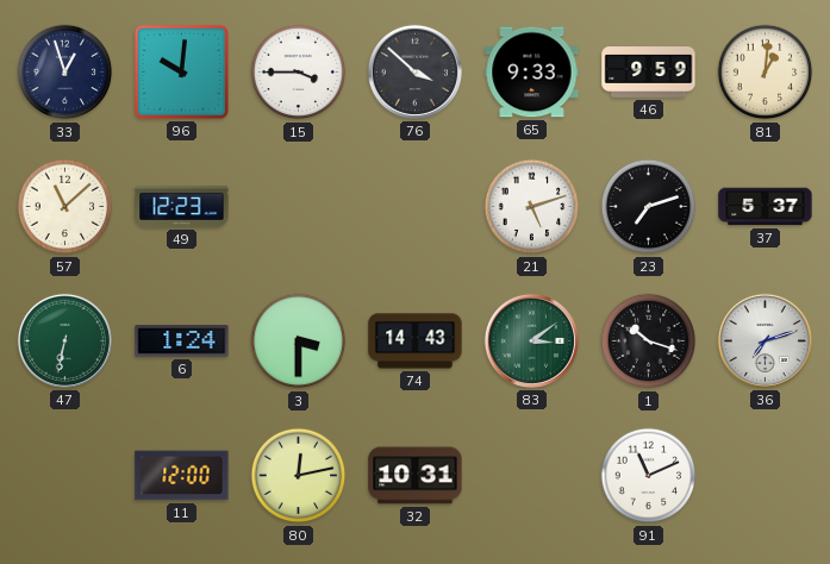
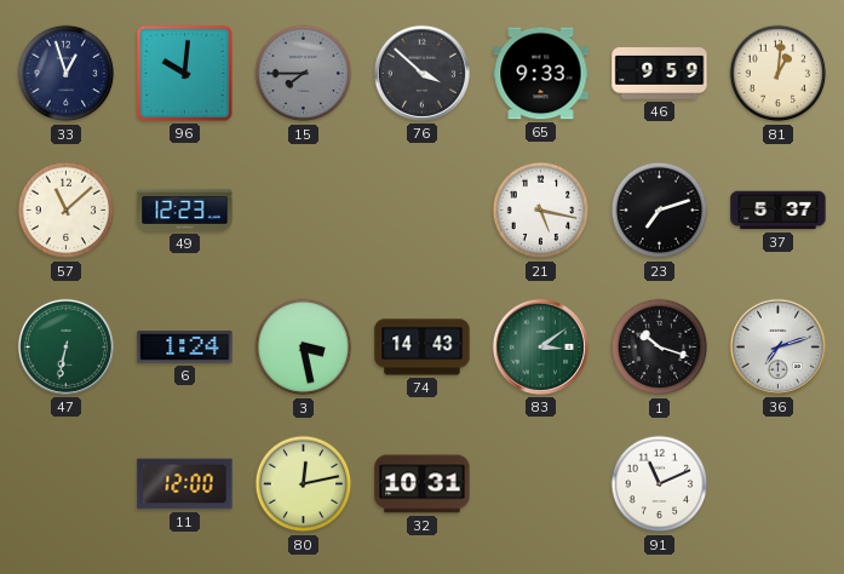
15: 3:45 -> 7:45 (304, 74)
15 dial: white -> grey (304, 74)
21: 5:12 -> 5:17 (541, 211)
3: 3:30 -> 3:28 (304, 348)
